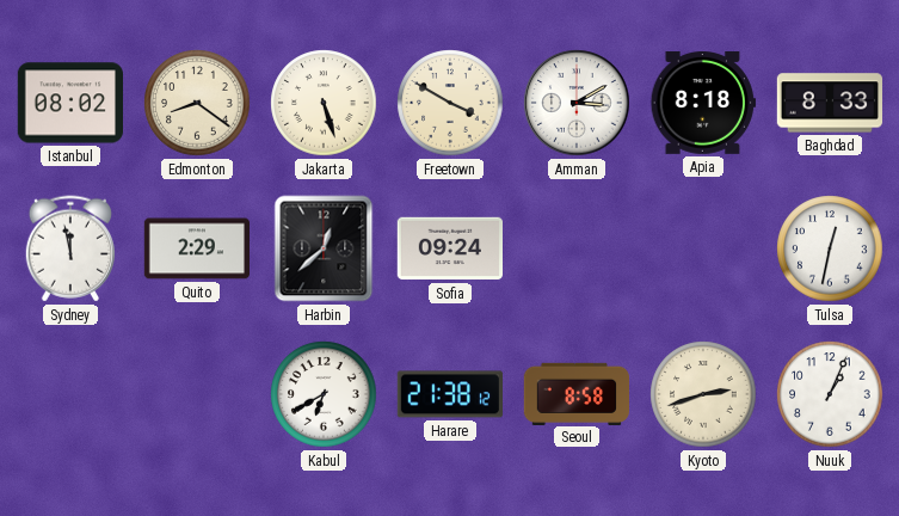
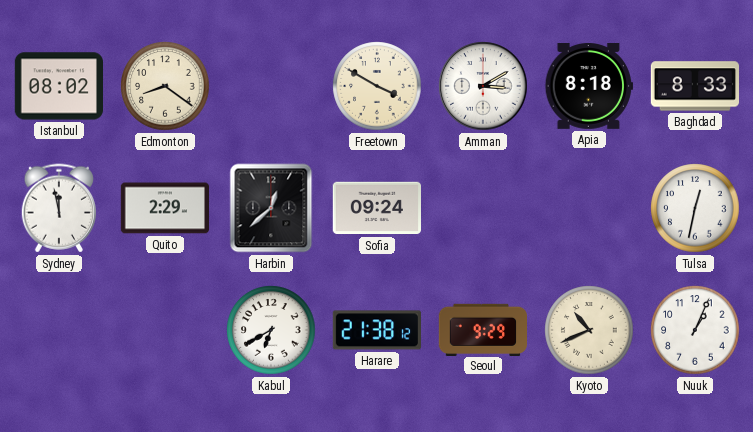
Jakarta: 5:27 -> none (324, 103)
Seoul: 8:58 -> 9:29 (482, 329)
Kyoto: 2:42 -> 10:41 (589, 330)
